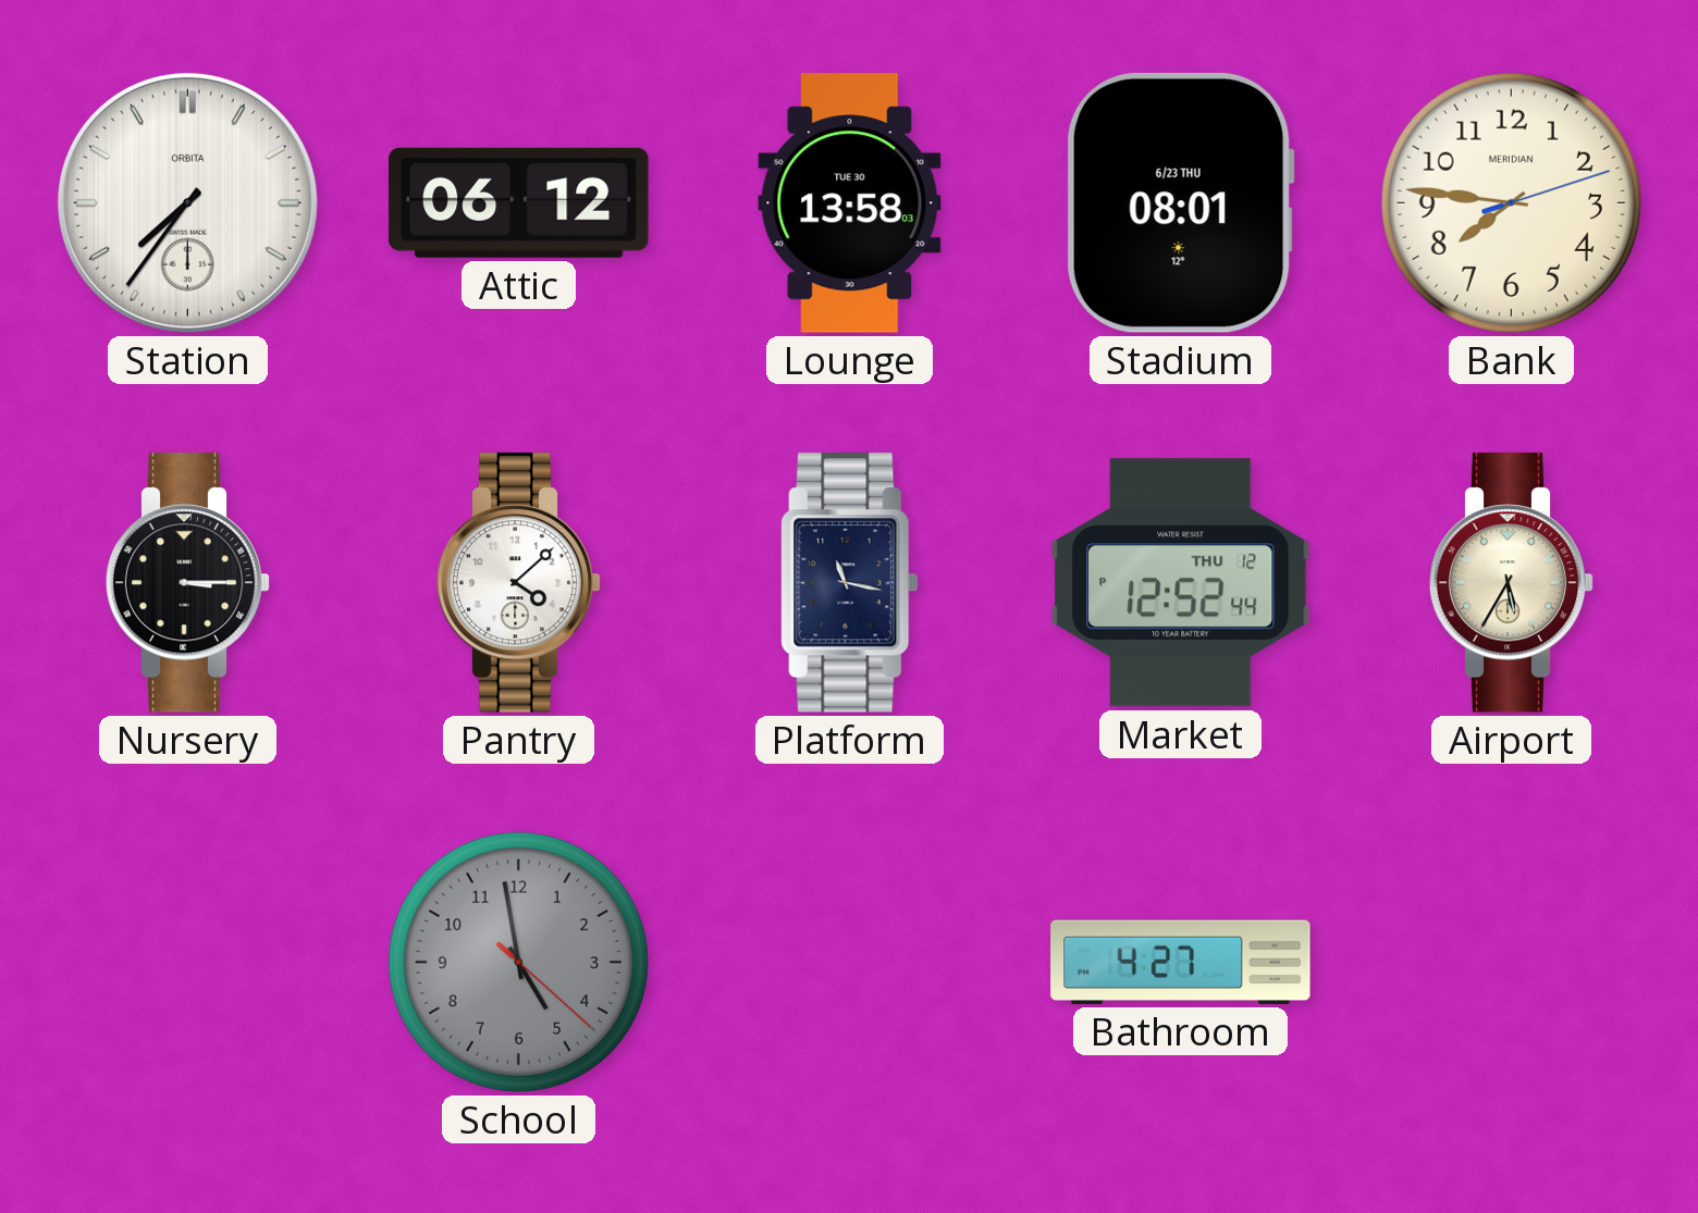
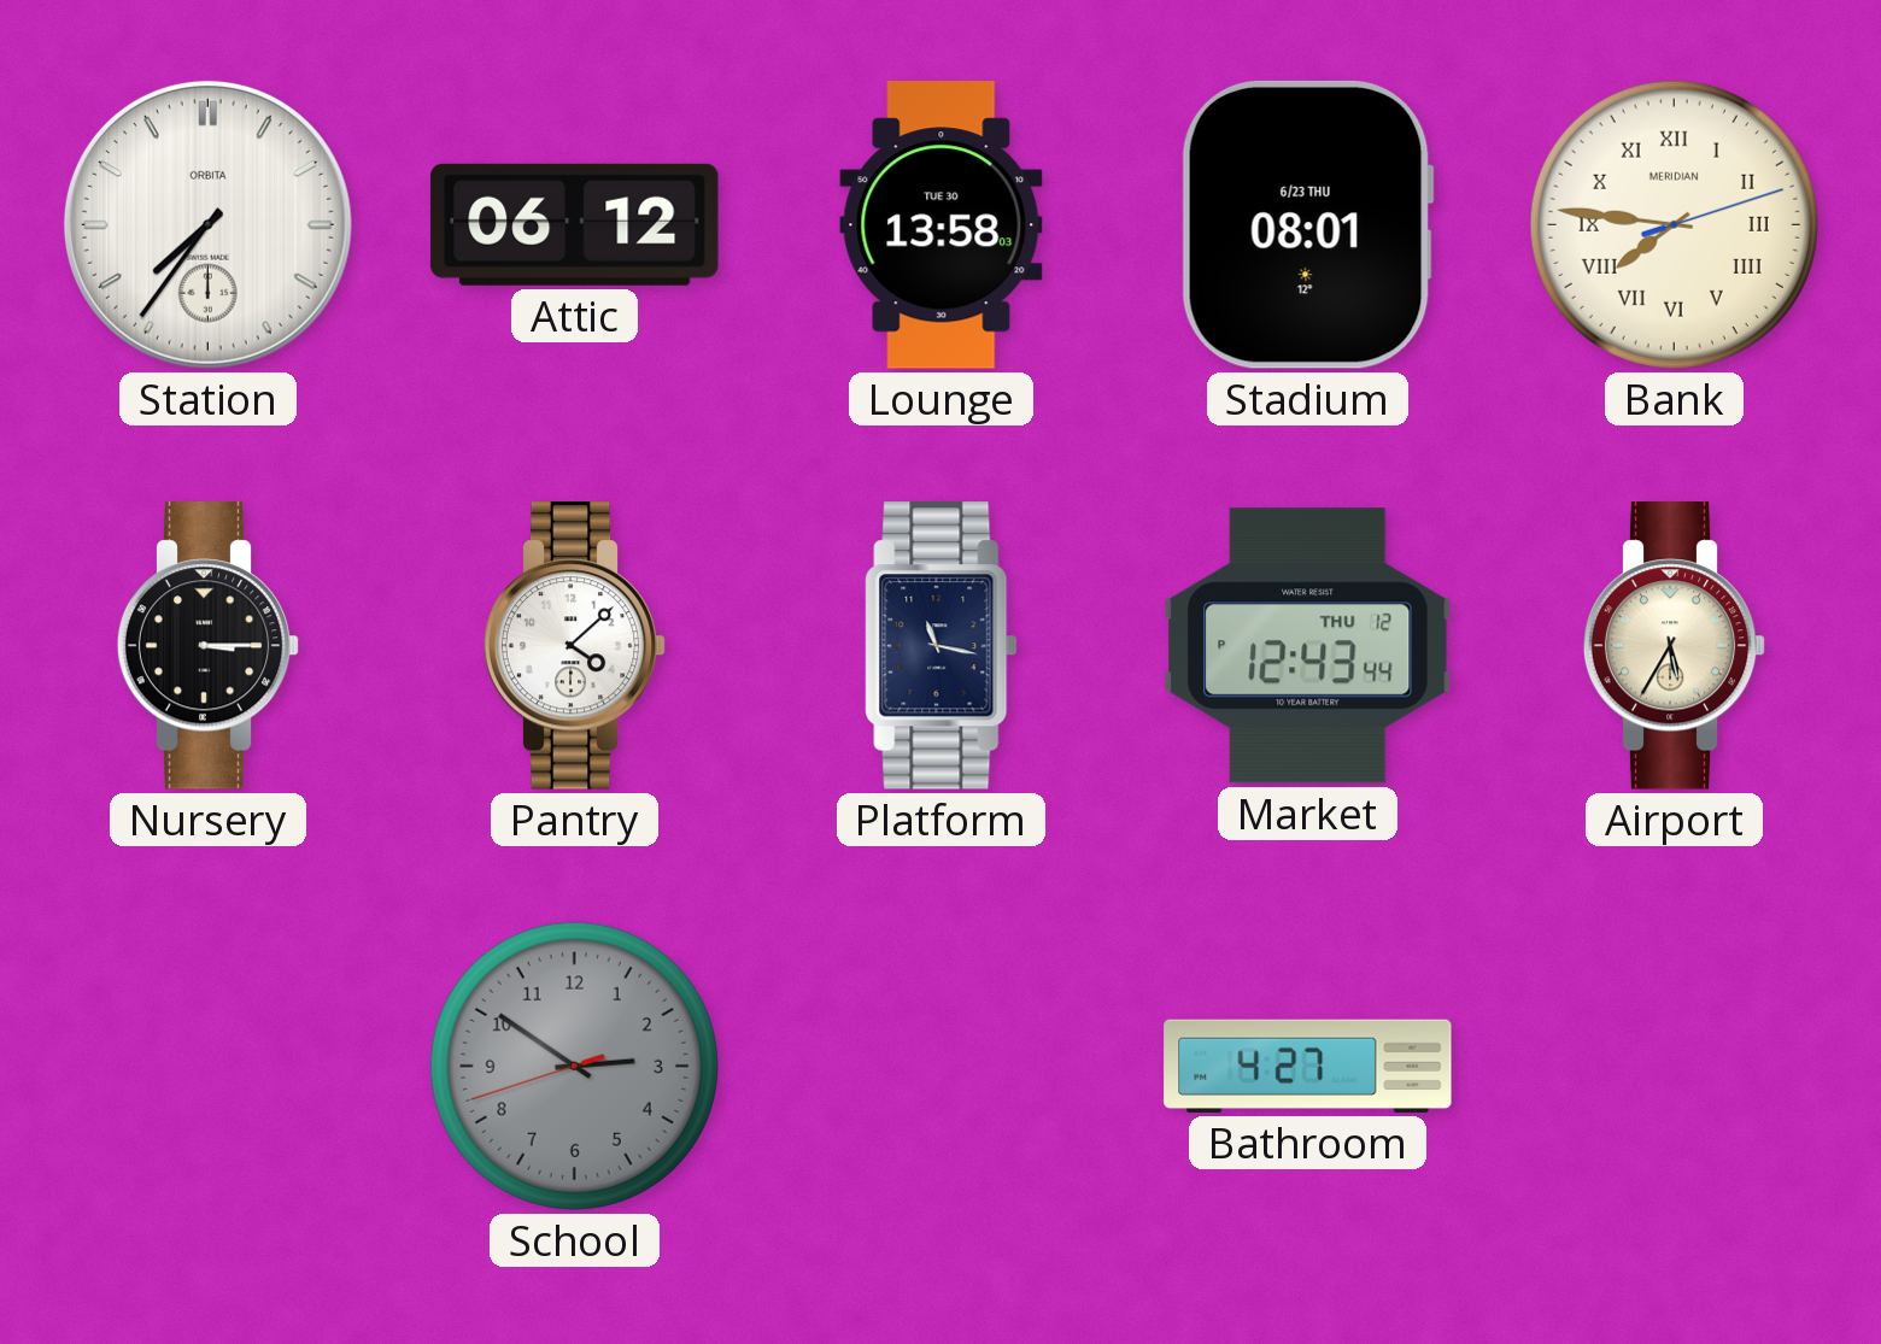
Bank numerals: Arabic -> Roman (1674, 224)
Market: 12:52 -> 12:43 (1308, 646)
School: 4:58 -> 2:50 (574, 1066)
